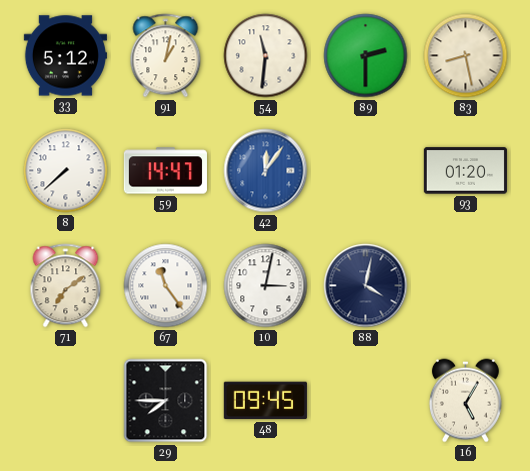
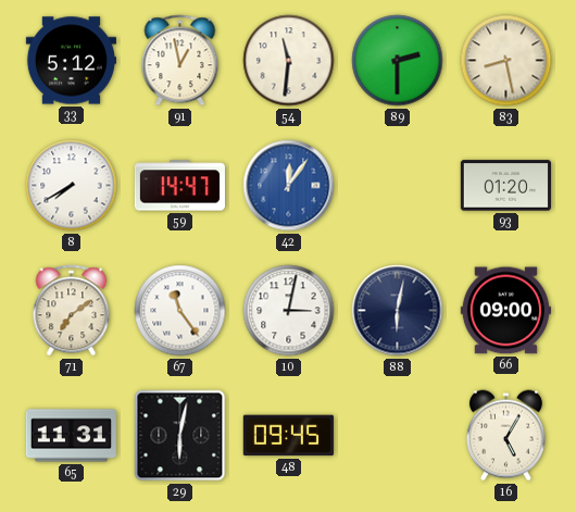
91: 1:02 -> 12:58 (180, 61)
8: 7:38 -> 7:40 (72, 186)
88: 4:02 -> 6:02 (398, 311)
66: none -> 09:00 (505, 311)
65: none -> 11:31 (71, 436)
29: 7:45 -> 6:02 (180, 436)
